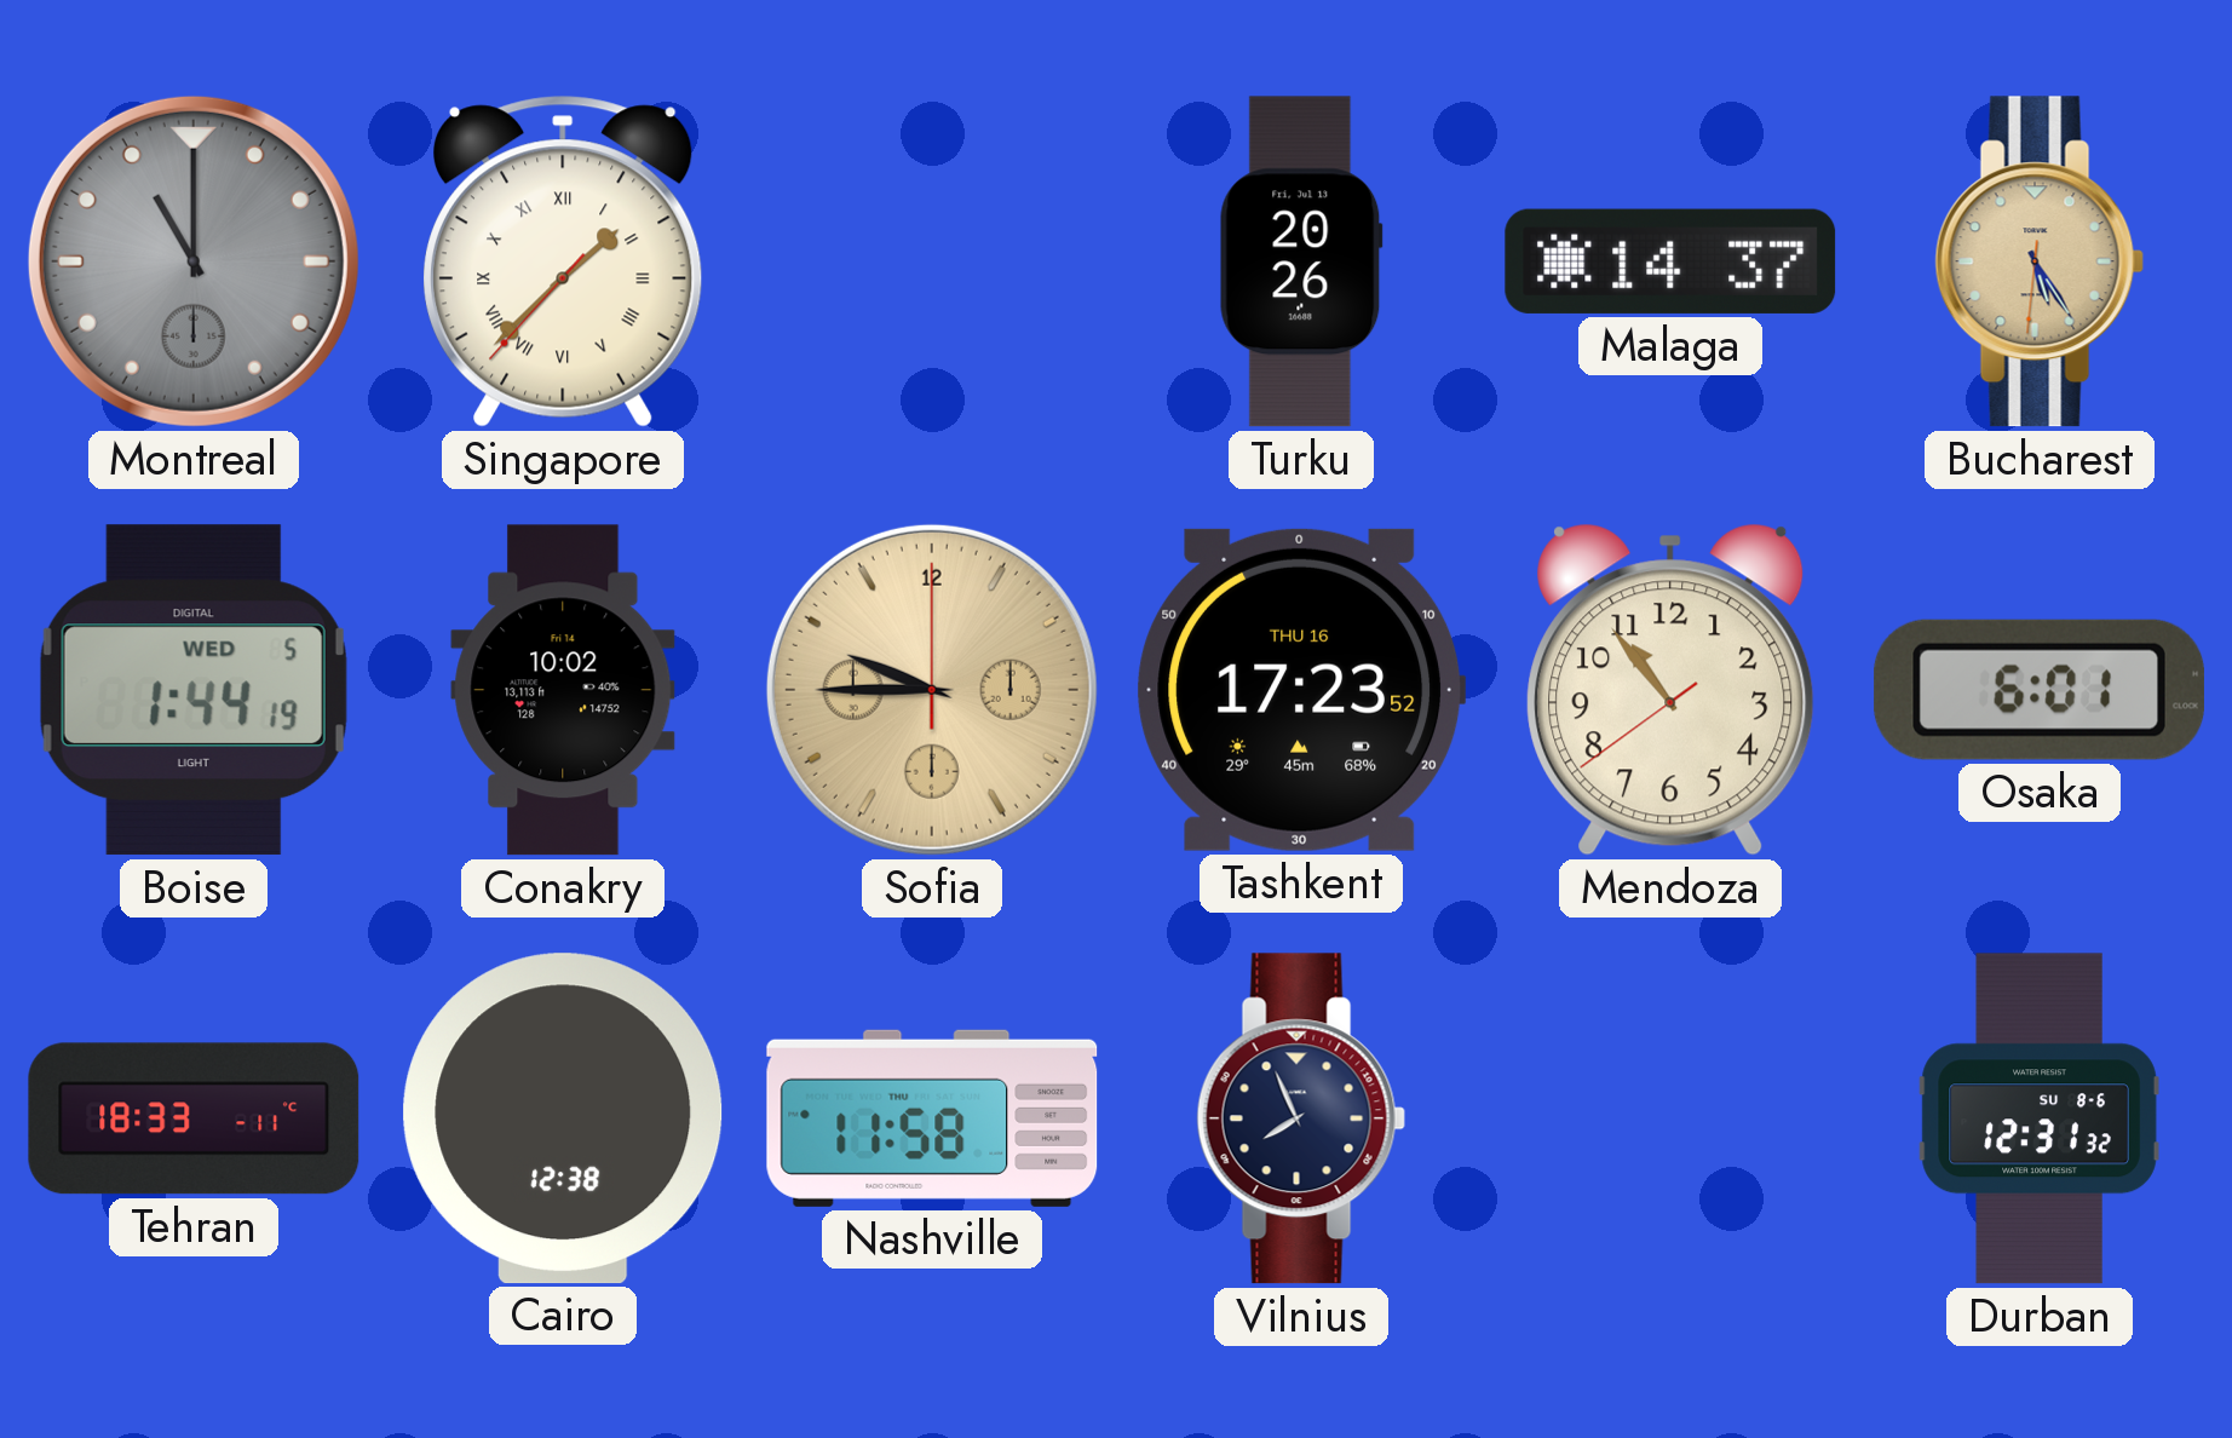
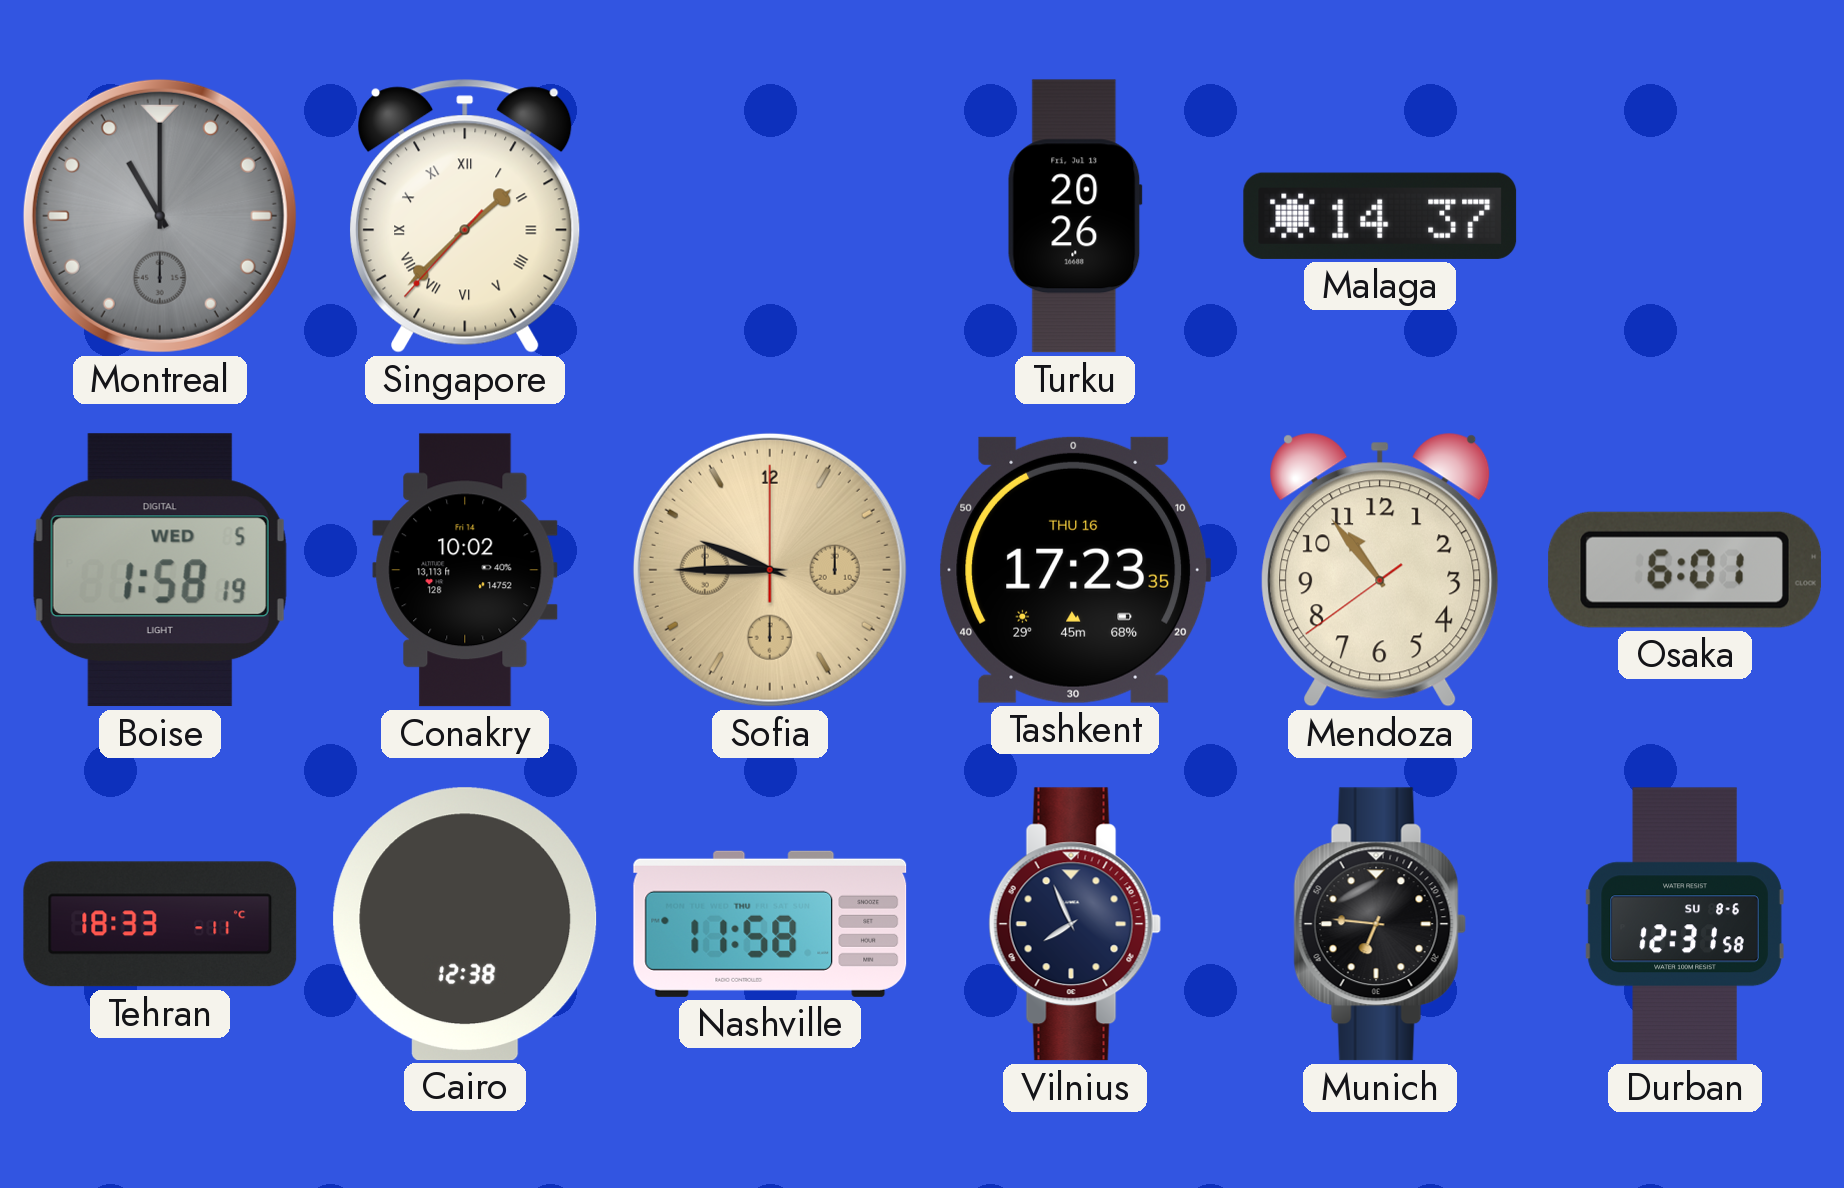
Bucharest: 5:24 -> none (2040, 261)
Boise: 1:44 -> 1:58 (160, 570)
Tashkent: 17:23:52 -> 17:23:35 (1075, 570)
Munich: none -> 6:46 (1380, 924)
Durban: 12:31:32 -> 12:31:58 (1685, 924)
